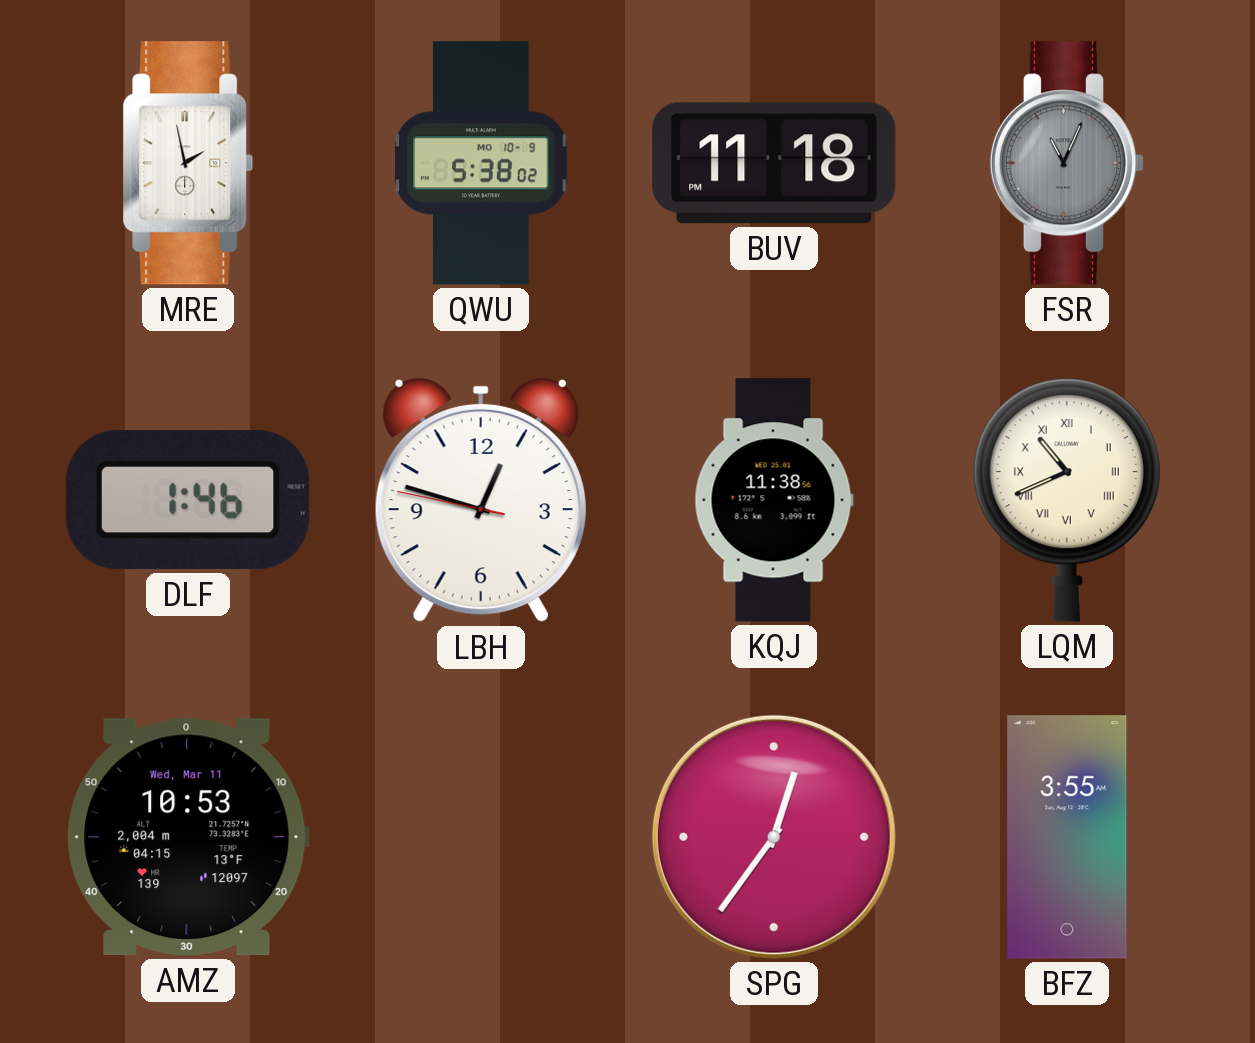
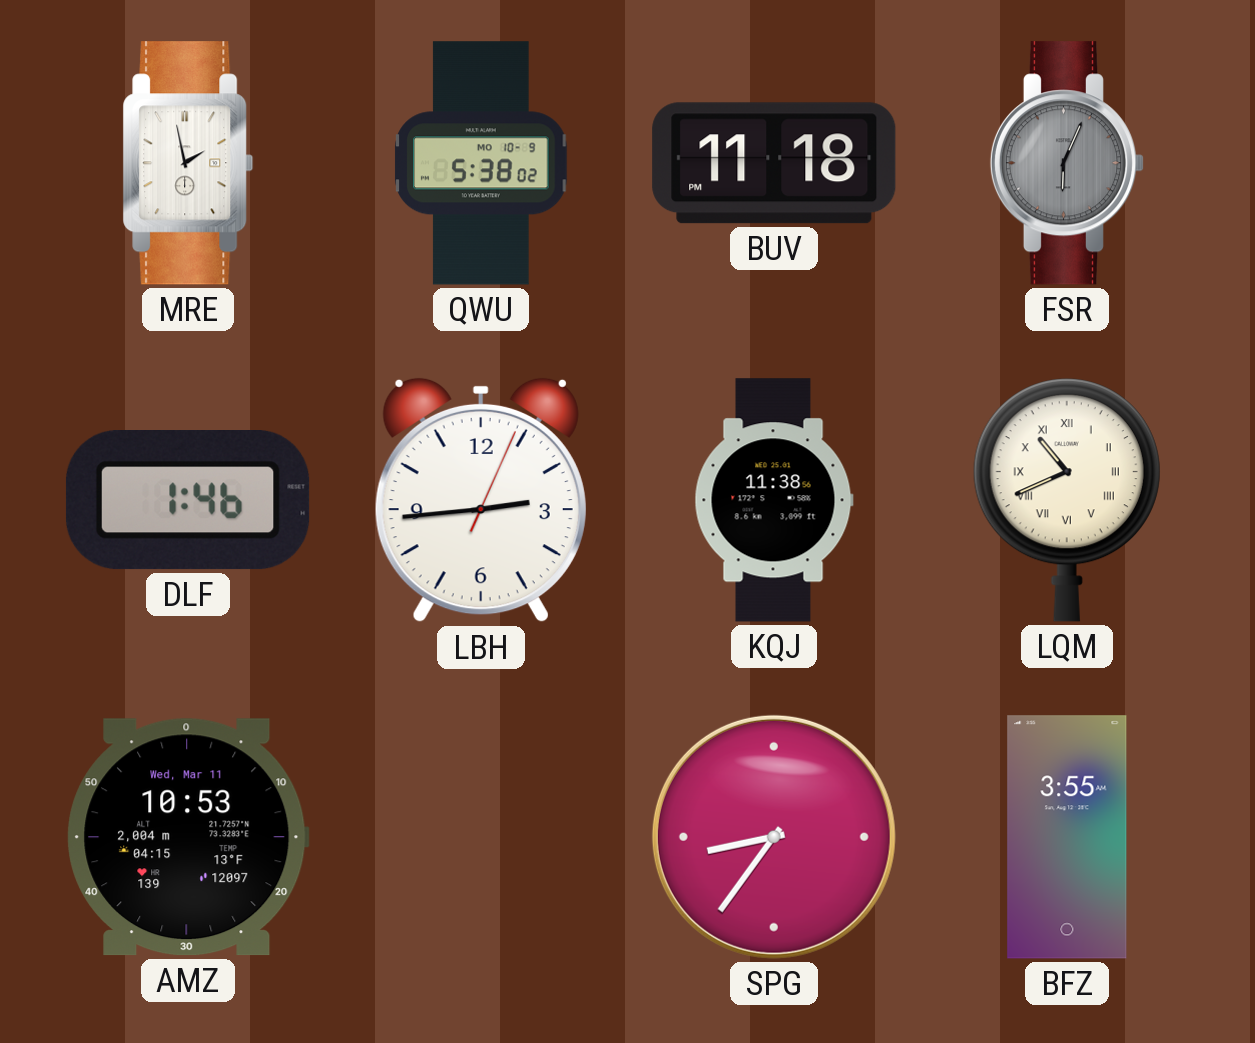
FSR: 11:04 -> 6:04 (1066, 163)
LBH: 12:47 -> 2:44 (481, 500)
SPG: 12:36 -> 8:36 (774, 837)
